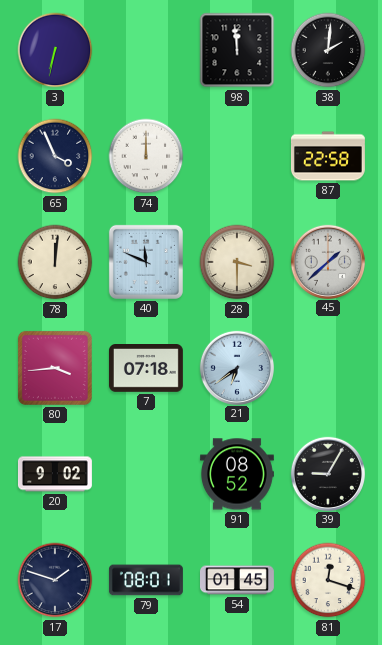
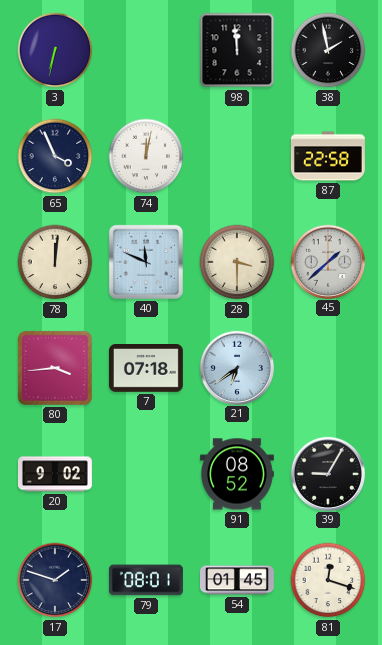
38: 2:01 -> 1:58 (328, 50)
74: 12:00 -> 12:02 (146, 156)
